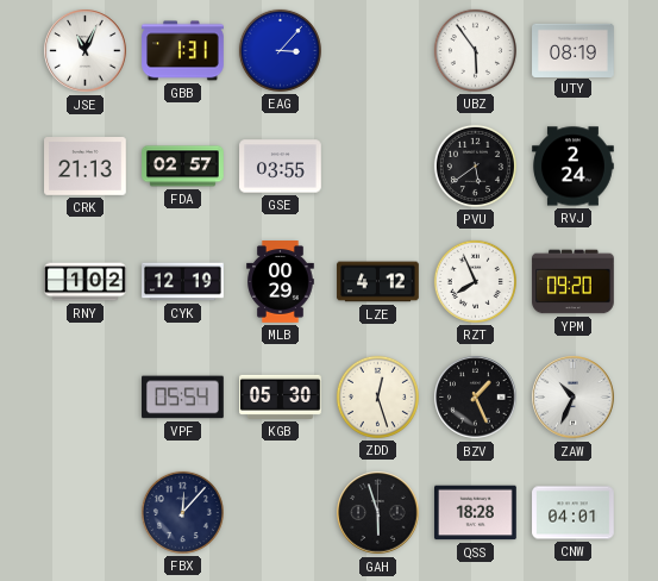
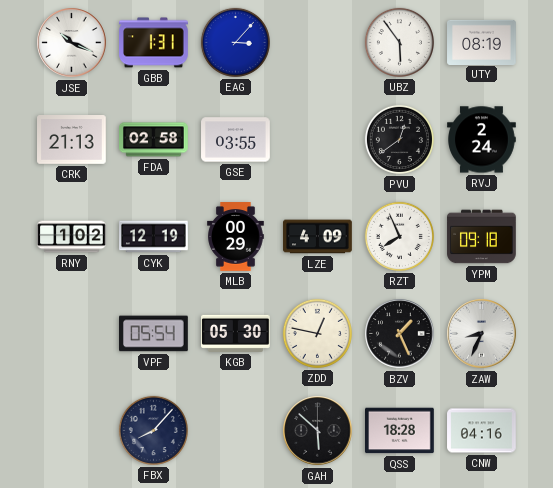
JSE: 11:04 -> 10:19 (72, 43)
FDA: 02:57 -> 02:58 (154, 140)
PVU: 5:39 -> 12:39 (399, 139)
LZE: 4:12 -> 4:09 (318, 237)
YPM: 09:20 -> 09:18 (482, 237)
ZDD: 12:27 -> 12:47 (317, 333)
ZAW: 10:34 -> 8:34 (482, 334)
FBX: 12:07 -> 8:07 (153, 430)
GAH: 5:57 -> 5:52 (318, 431)
CNW: 04:01 -> 04:16 (482, 431)
